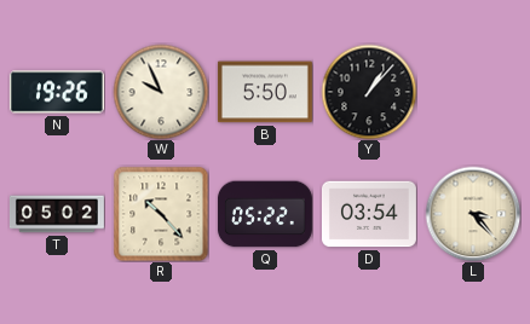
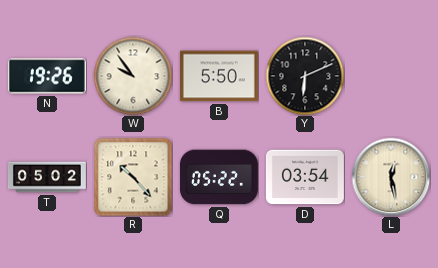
W: 9:56 -> 9:54 (133, 76)
Y: 1:07 -> 6:11 (305, 76)
L: 3:23 -> 12:28 (391, 177)
